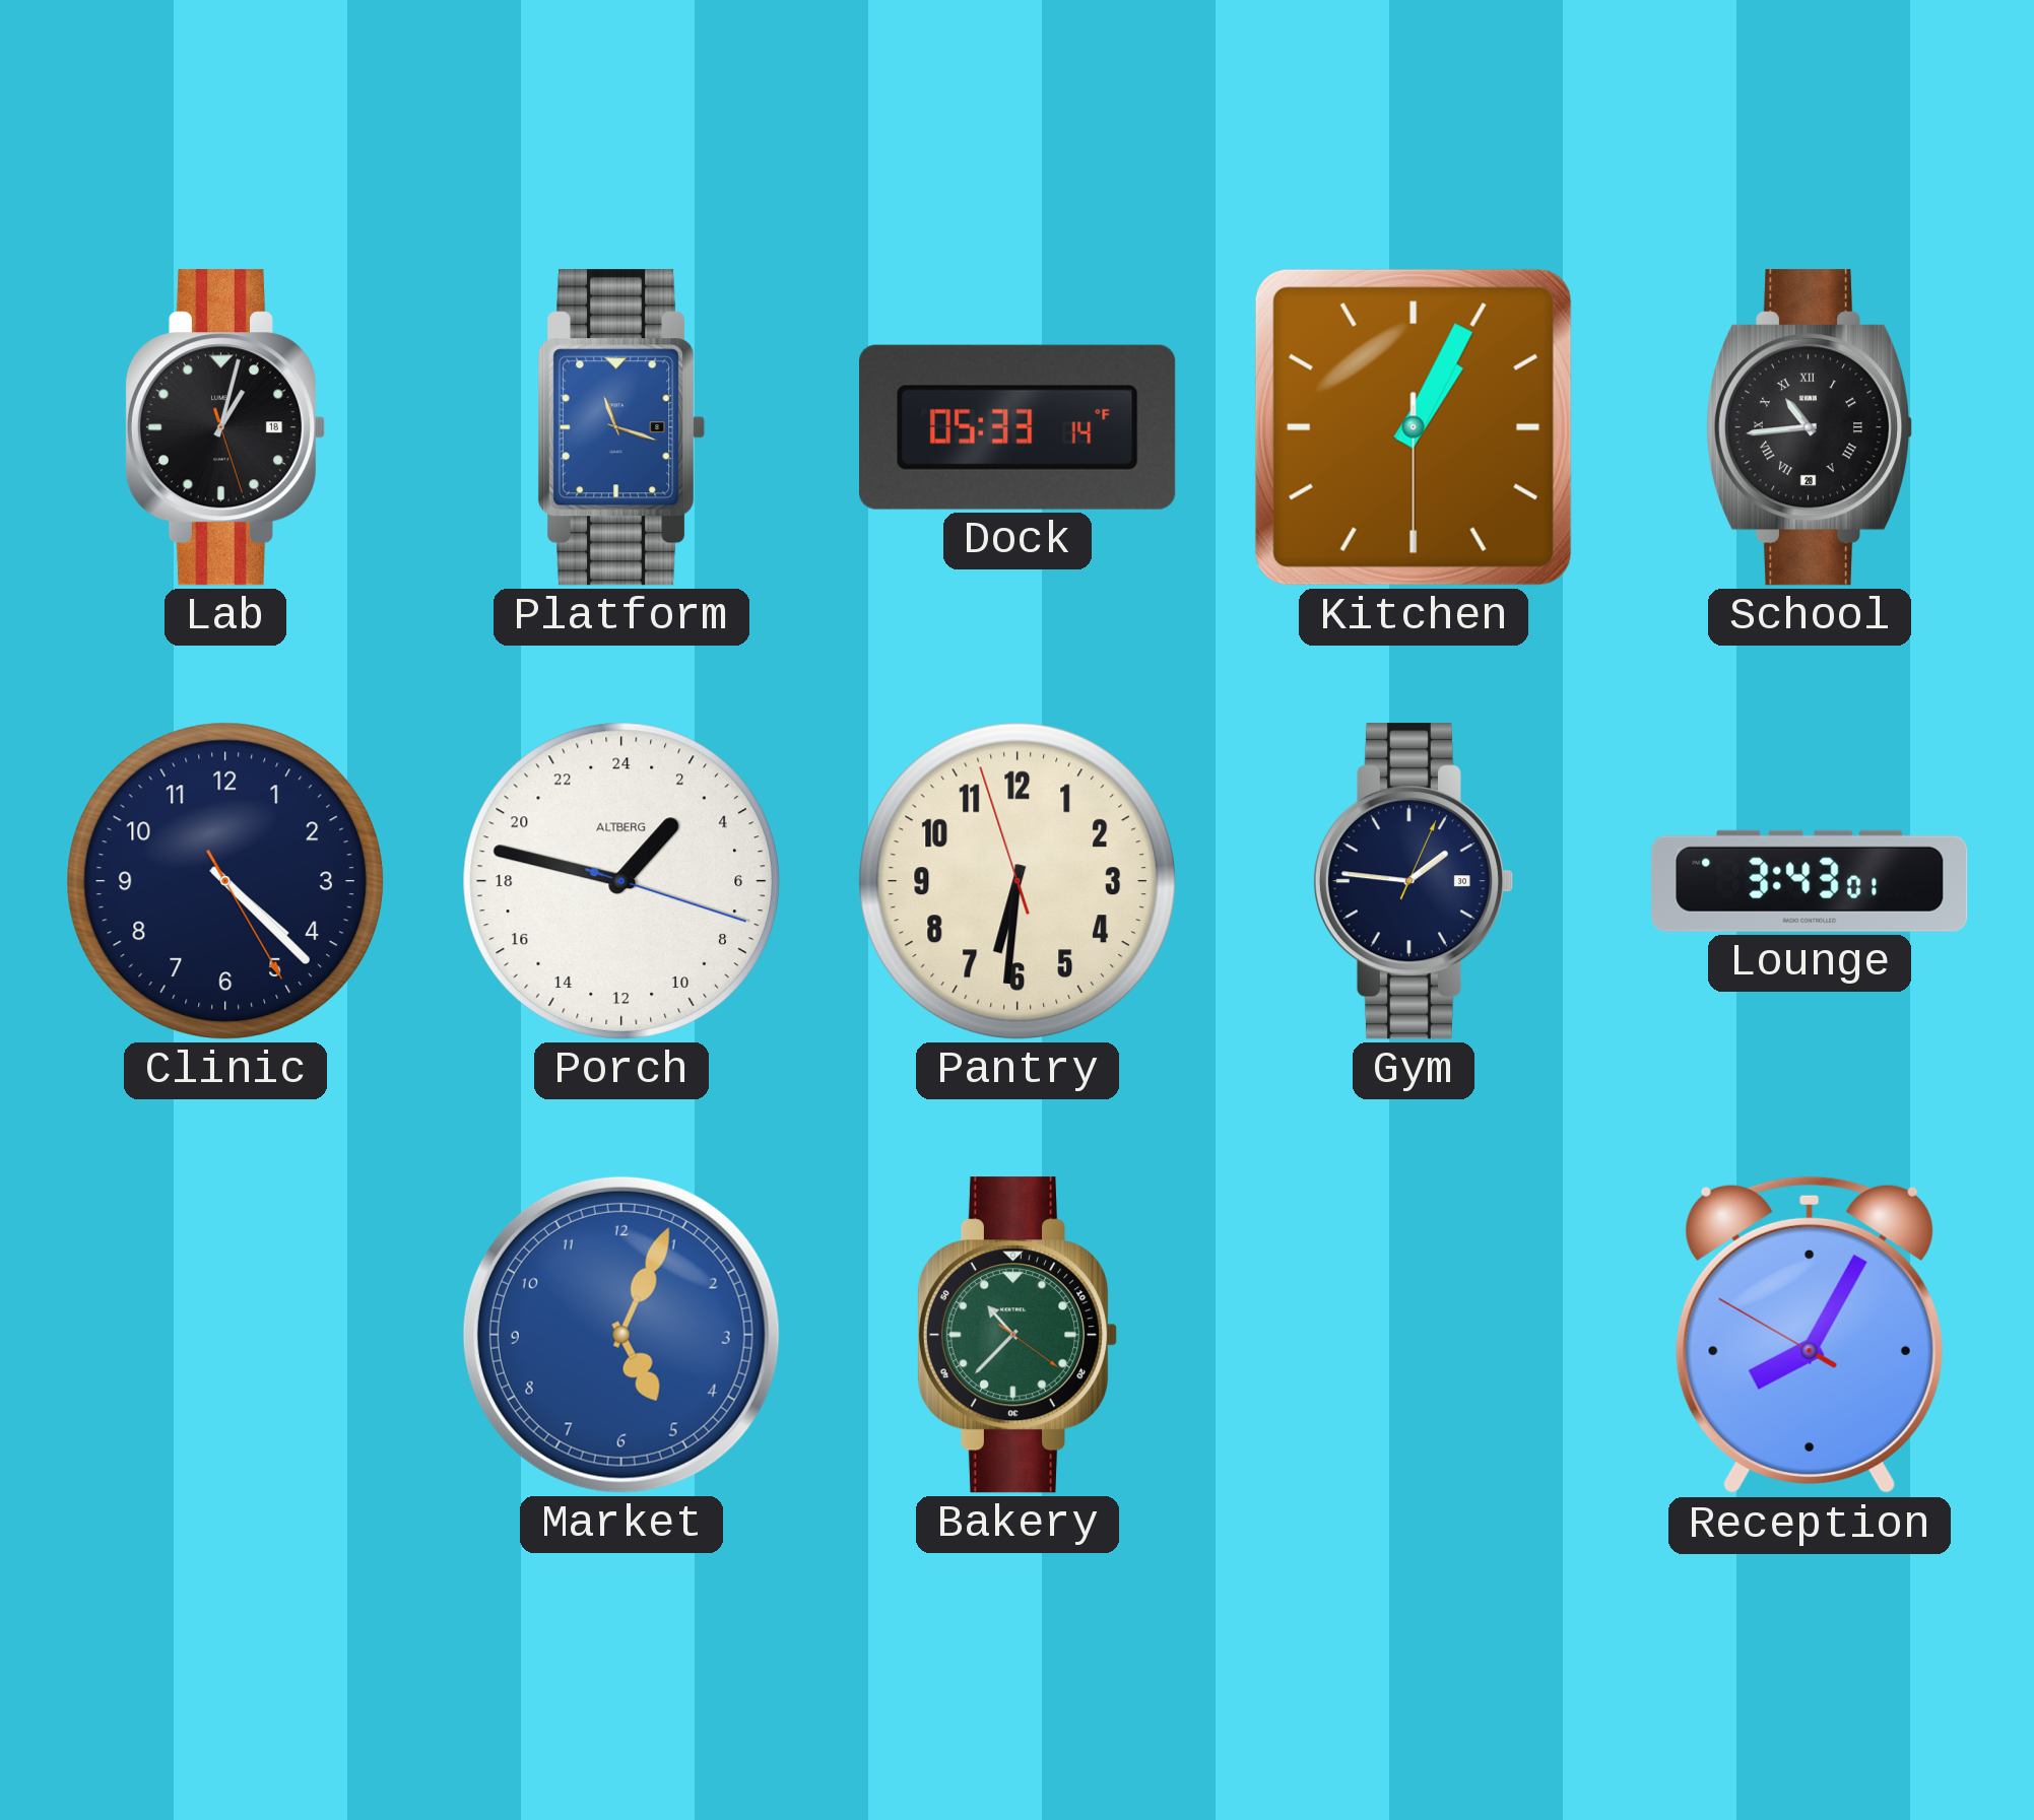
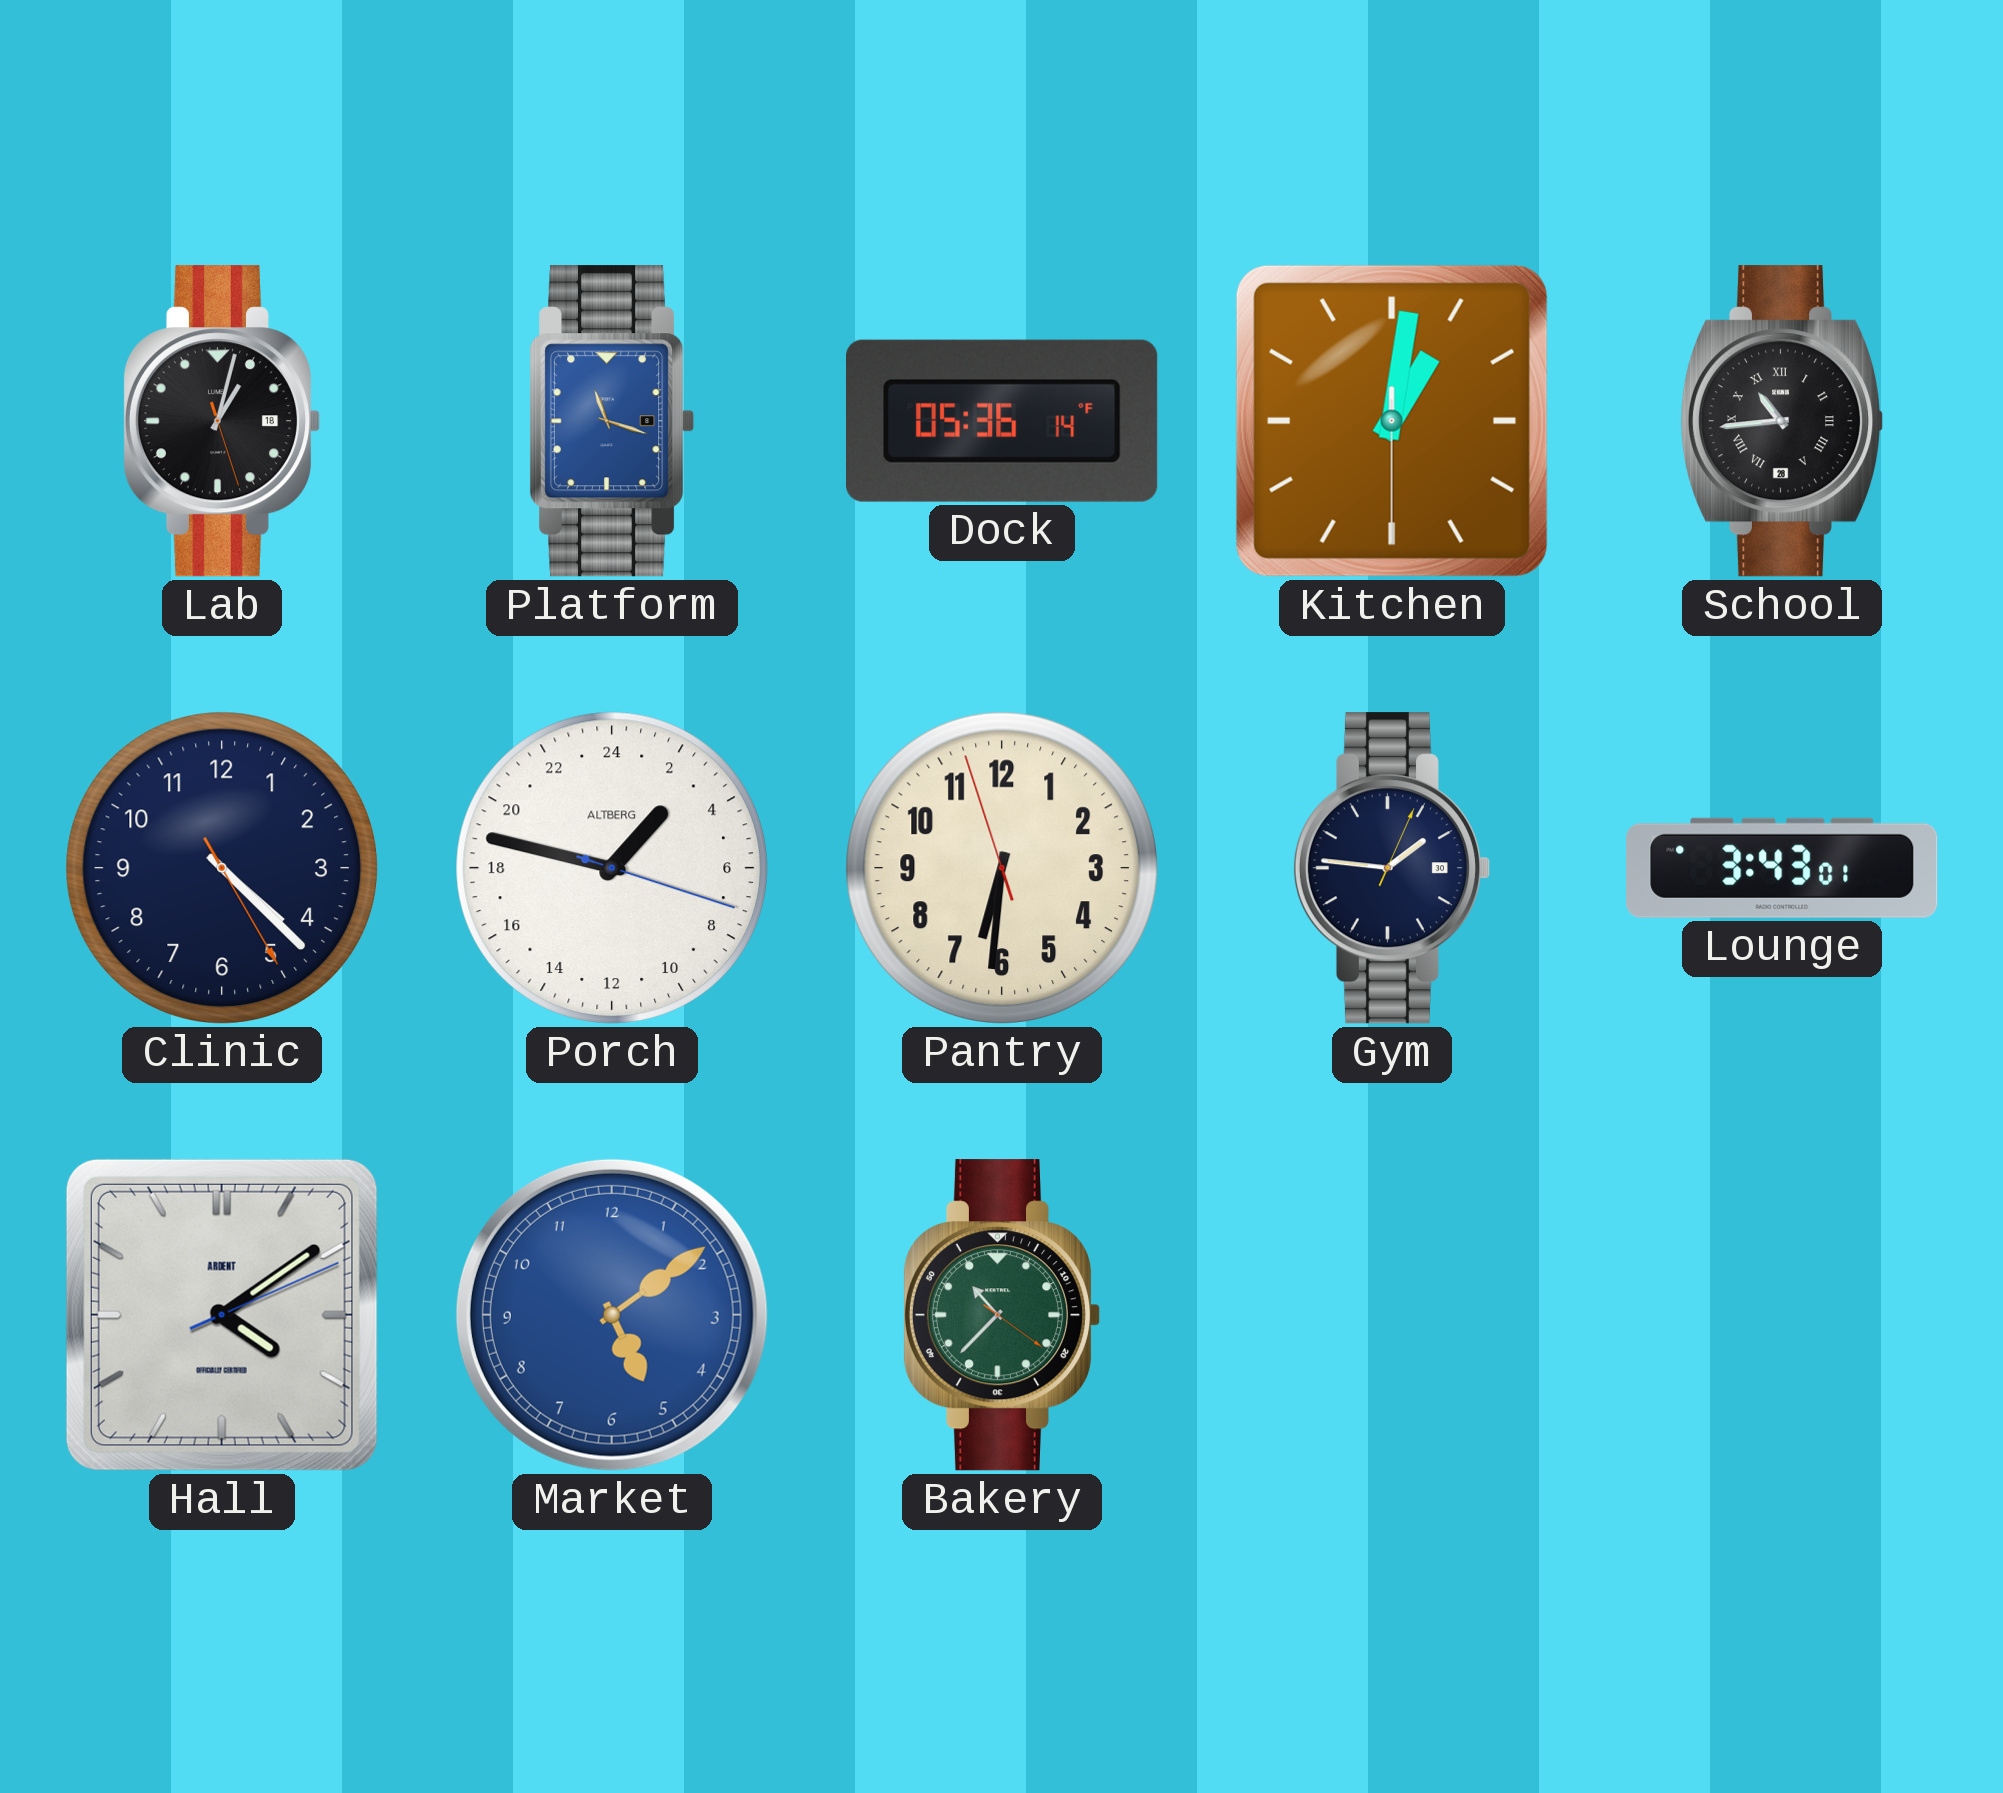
Dock: 05:33 -> 05:36 (1003, 421)
Kitchen: 1:04 -> 1:01 (1392, 421)
Hall: none -> 4:09 (222, 1315)
Market: 5:04 -> 5:09 (612, 1315)
Reception: 8:04 -> none (1810, 1335)
